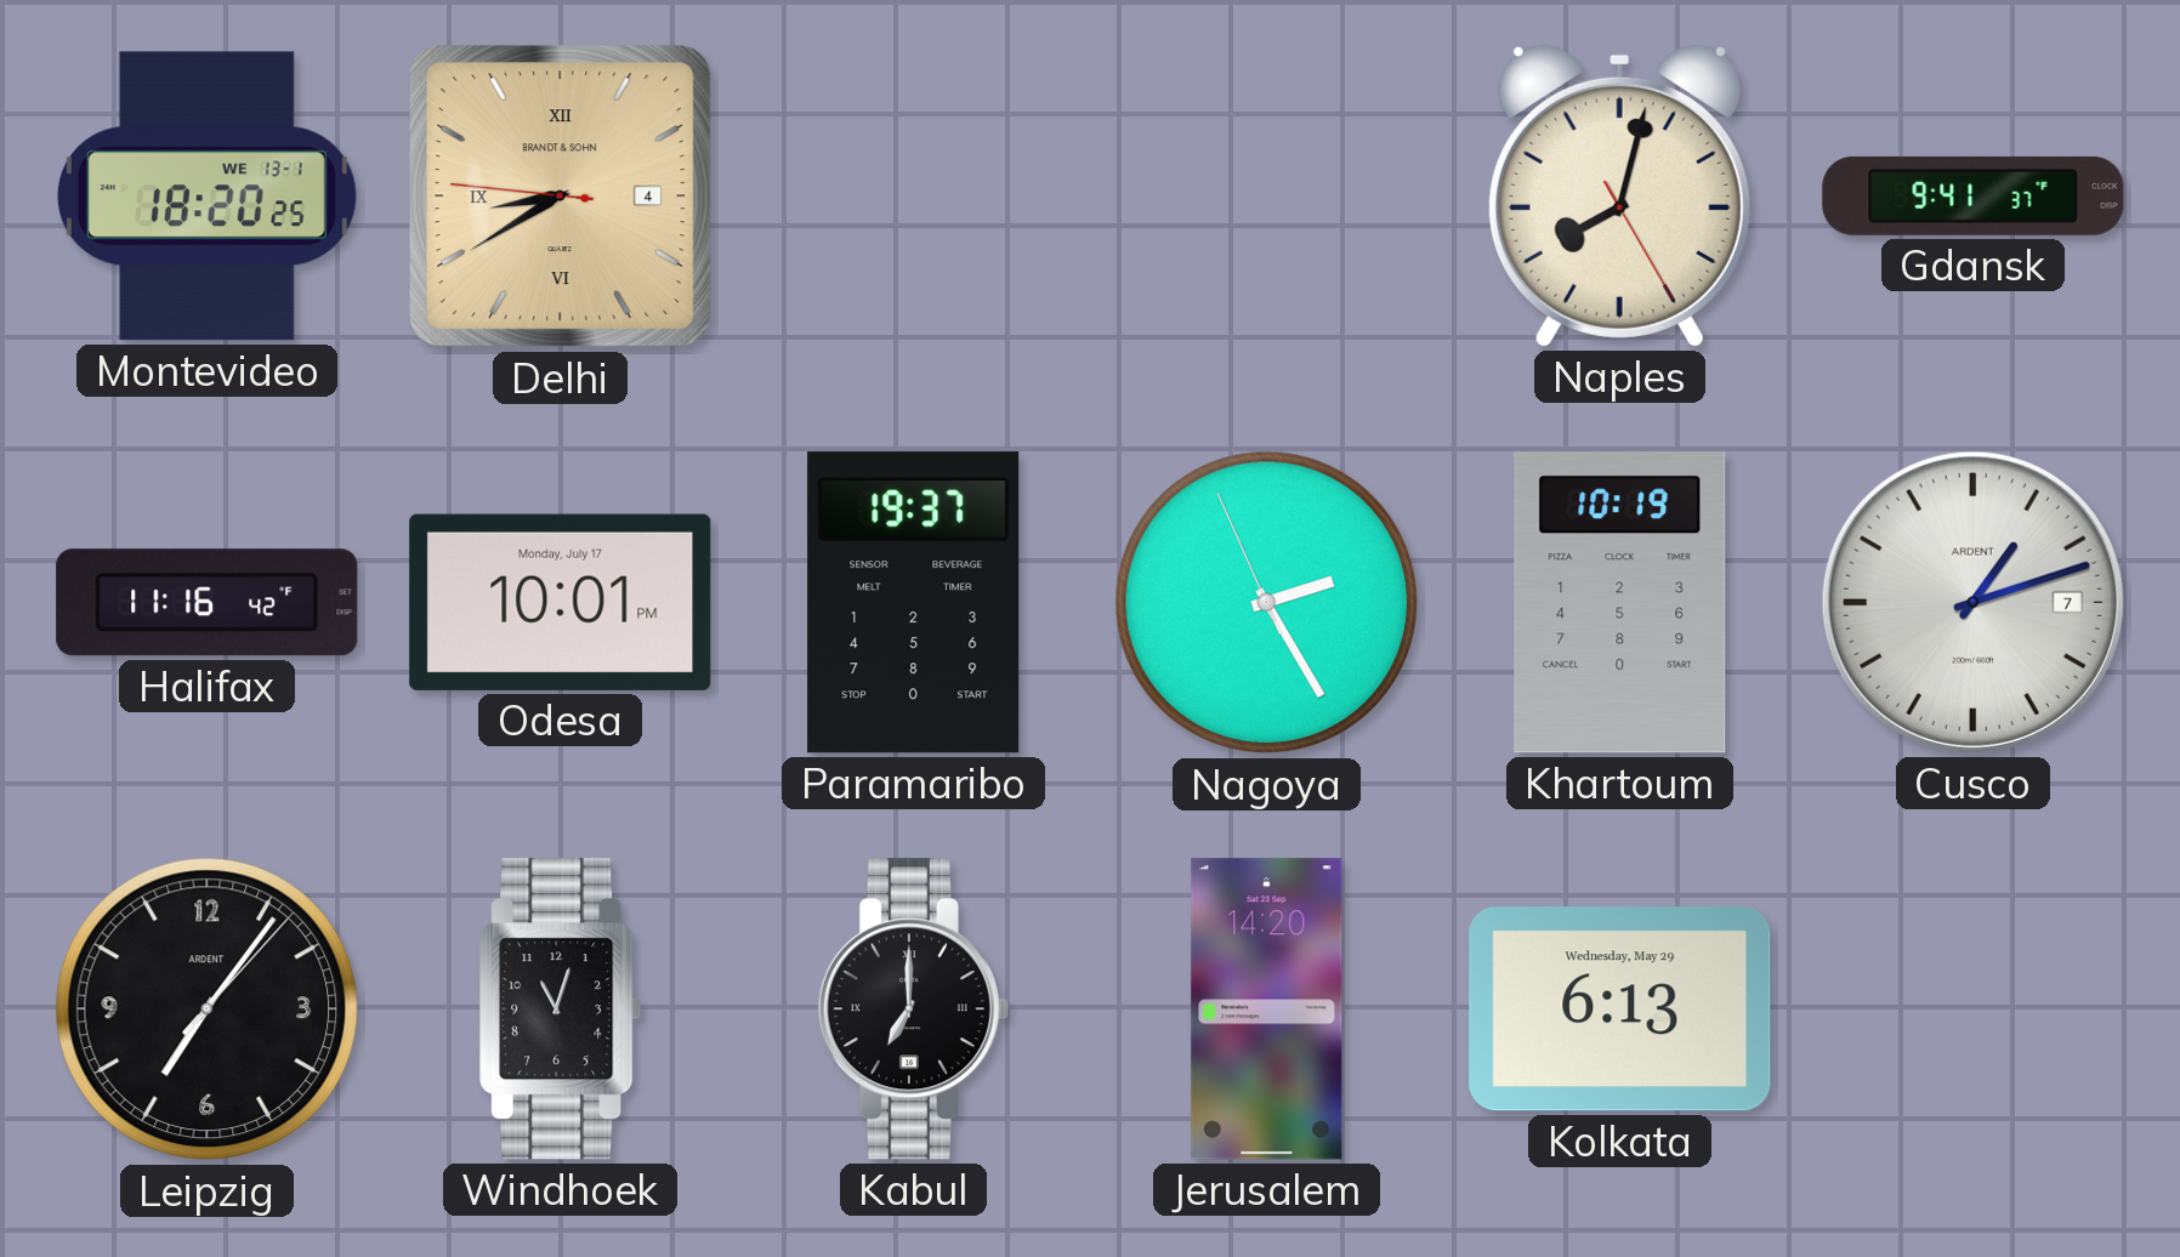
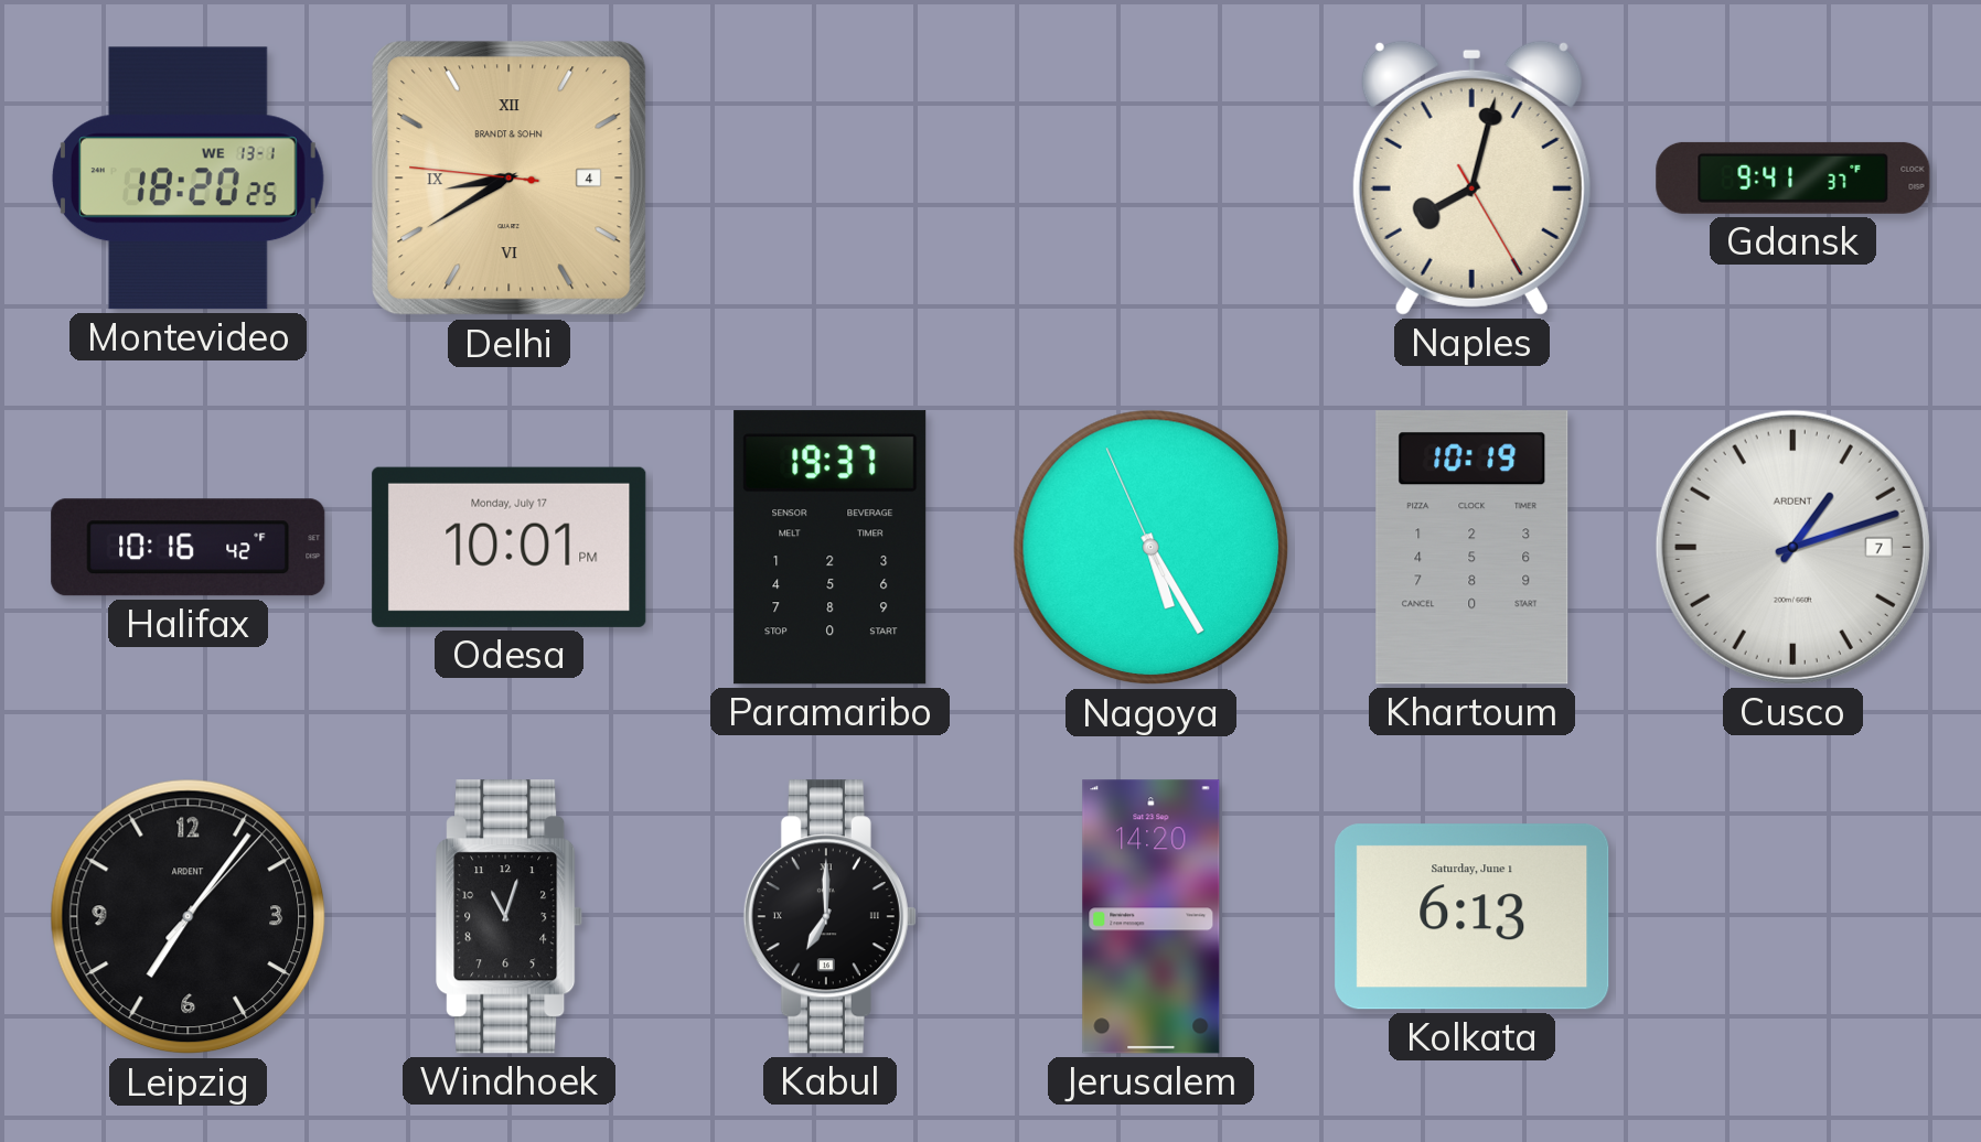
Halifax: 11:16 -> 10:16 (189, 548)
Nagoya: 2:24 -> 5:24 (1152, 548)
Kolkata date: Wednesday, May 29 -> Saturday, June 1 (1473, 917)
